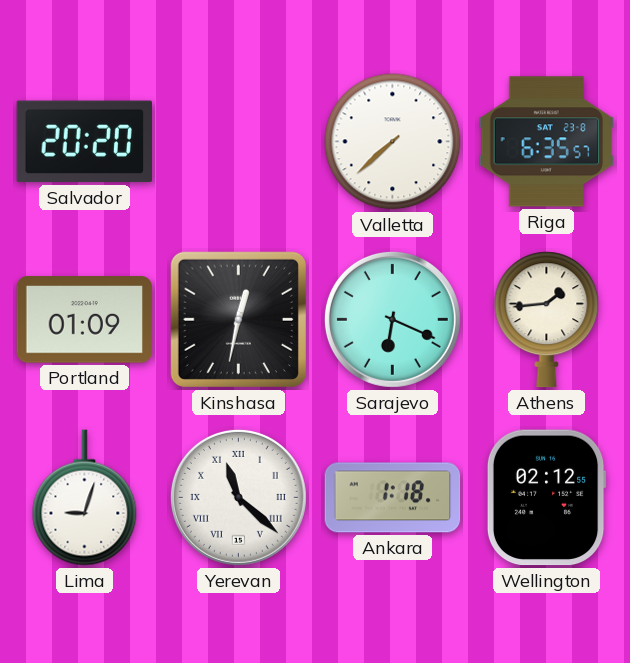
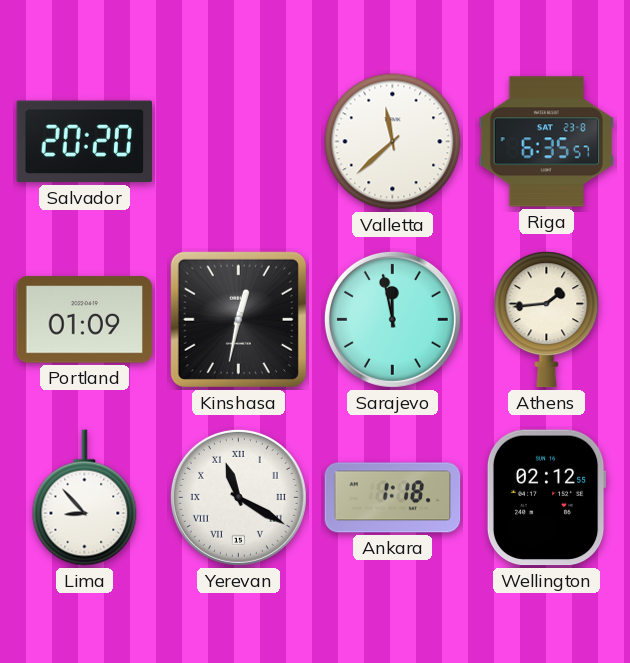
Valletta: 7:38 -> 11:38 (393, 142)
Sarajevo: 6:19 -> 11:58 (392, 319)
Lima: 9:03 -> 8:53 (85, 498)
Yerevan: 11:22 -> 11:20 (238, 497)
